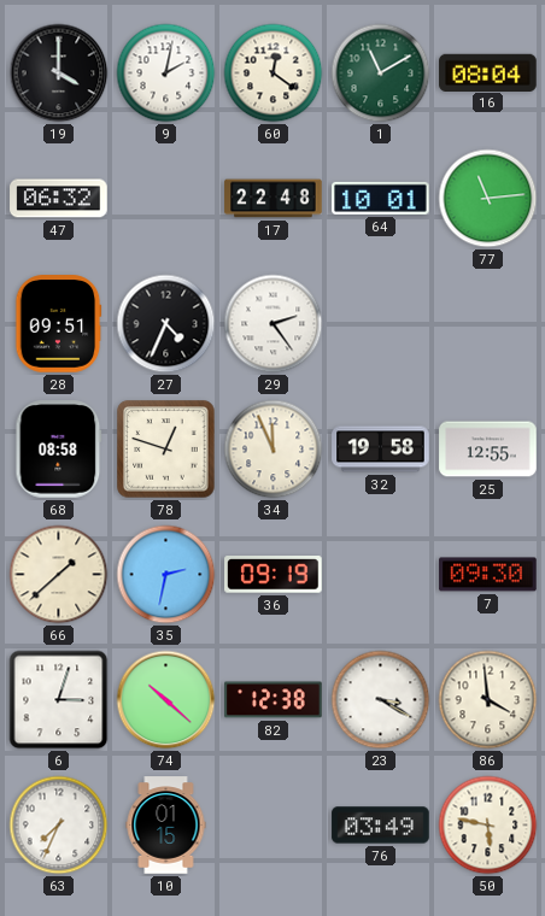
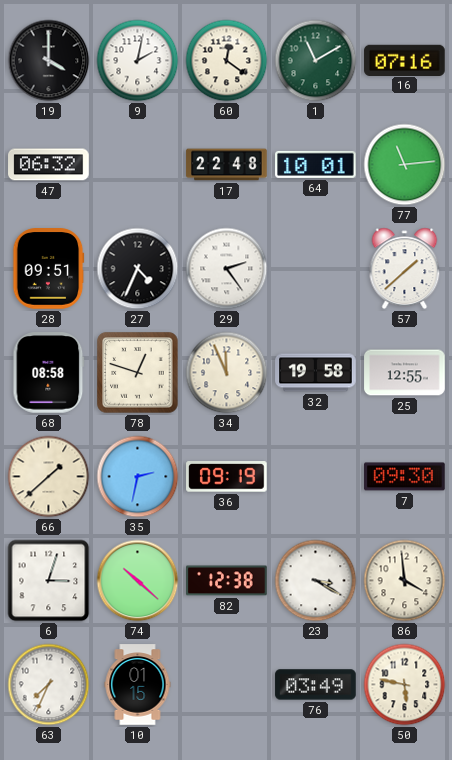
16: 08:04 -> 07:16 (405, 60)
57: none -> 1:38 (405, 269)
